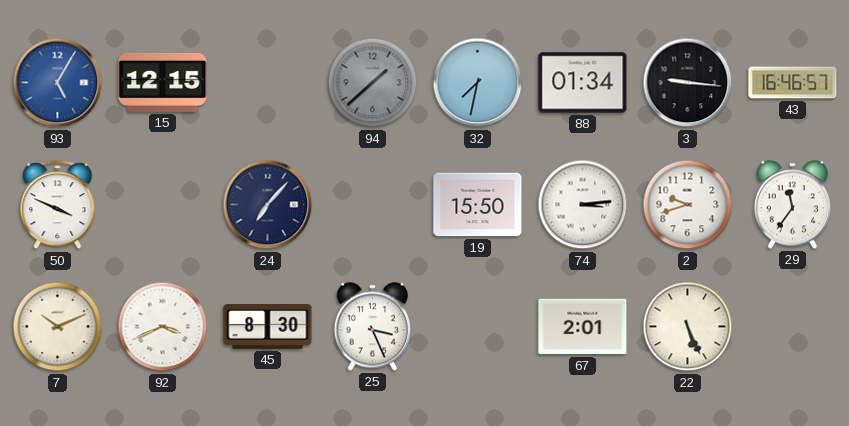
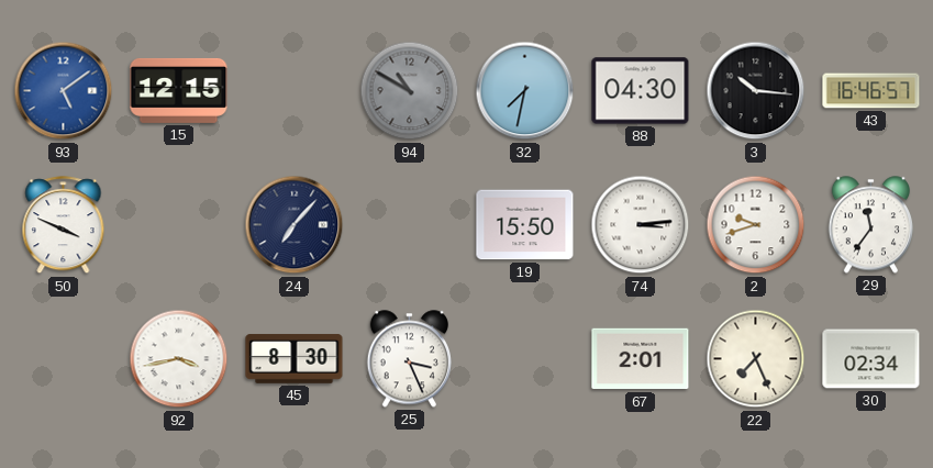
93: 5:05 -> 5:09 (64, 91)
94: 1:38 -> 10:50 (410, 91)
88: 01:34 -> 04:30 (641, 91)
3: 9:16 -> 10:16 (756, 91)
7: 10:11 -> none (58, 327)
92: 3:41 -> 3:43 (179, 359)
22: 5:26 -> 7:26 (756, 359)
30: none -> 02:34 (871, 359)
